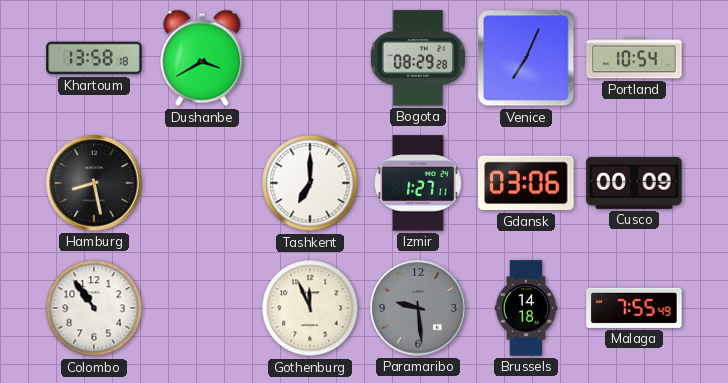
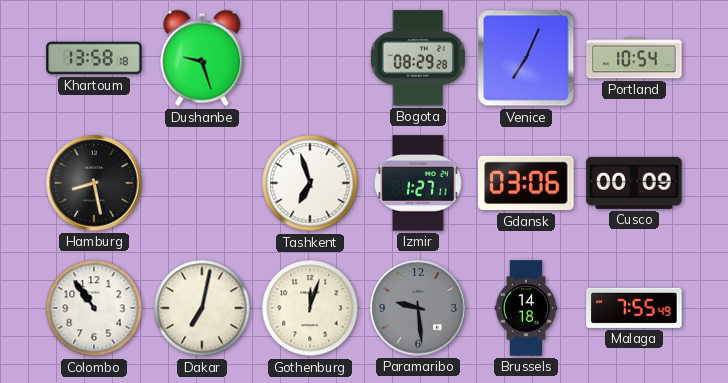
Dushanbe: 3:40 -> 9:27 (202, 58)
Tashkent: 7:00 -> 6:57 (310, 183)
Dakar: none -> 7:02 (202, 308)
Gothenburg: 11:56 -> 12:03 (310, 308)
